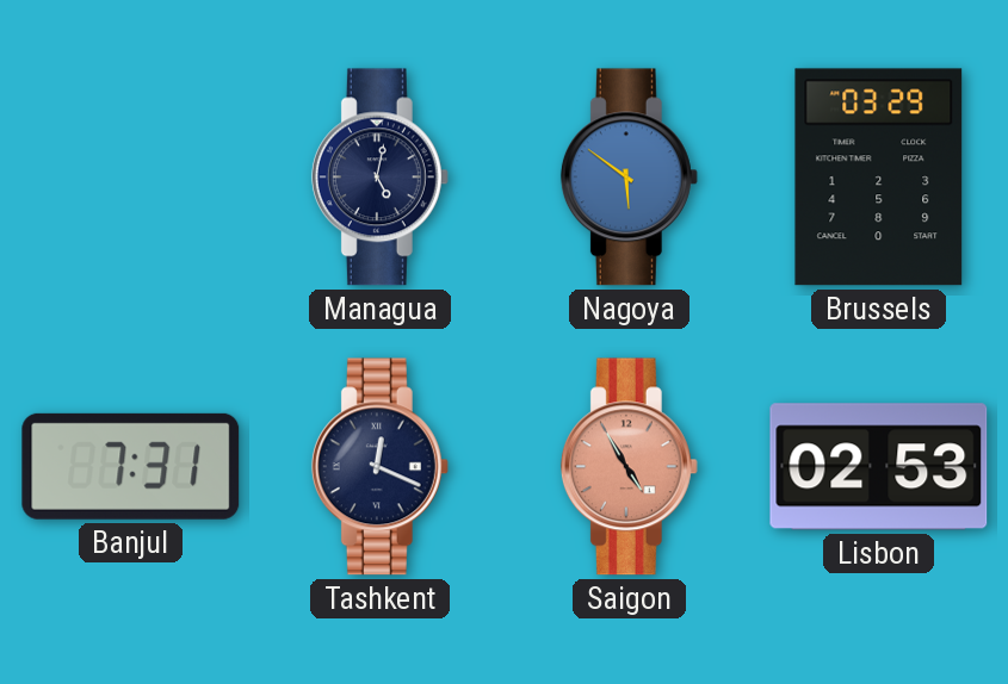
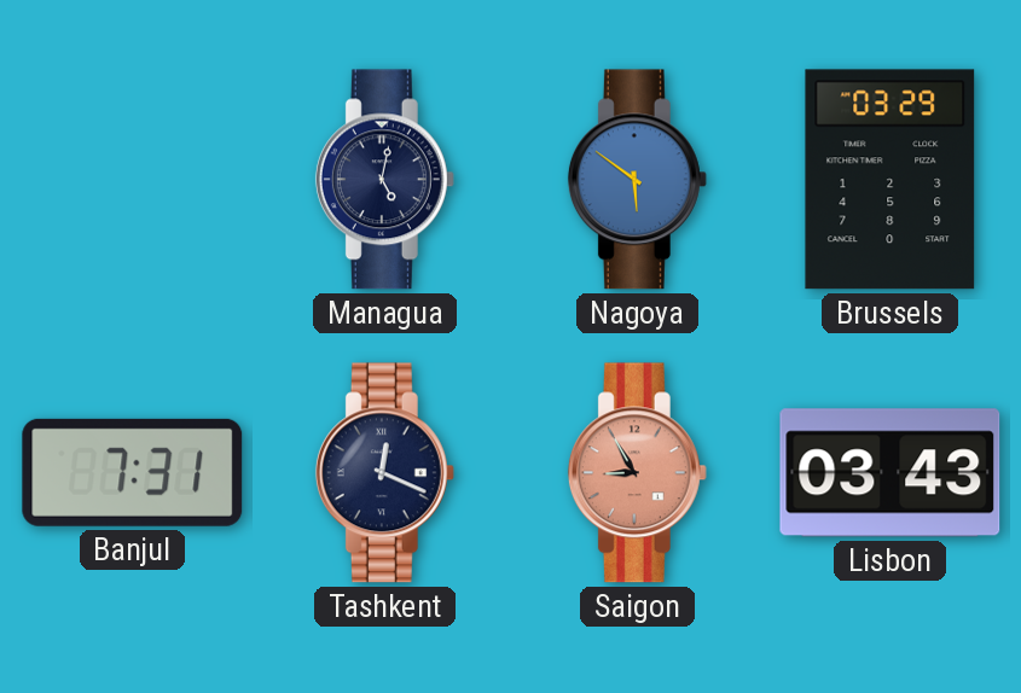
Saigon: 4:55 -> 8:55 (637, 473)
Lisbon: 02:53 -> 03:43 (891, 473)
